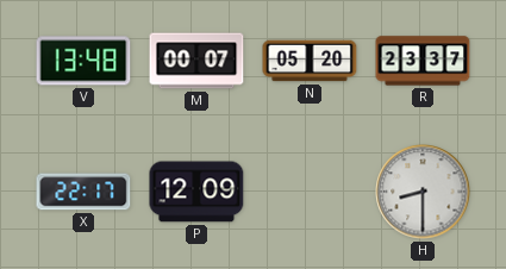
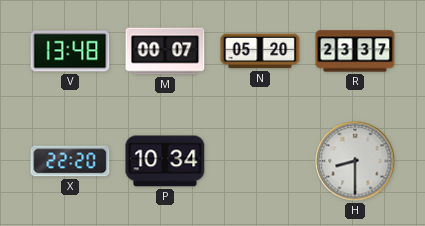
X: 22:17 -> 22:20 (70, 161)
P: 12:09 -> 10:34 (165, 161)
